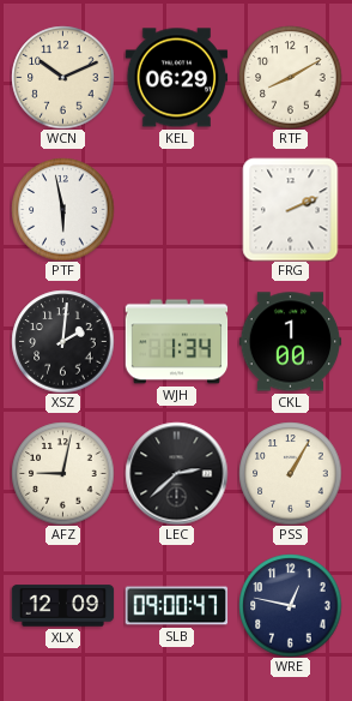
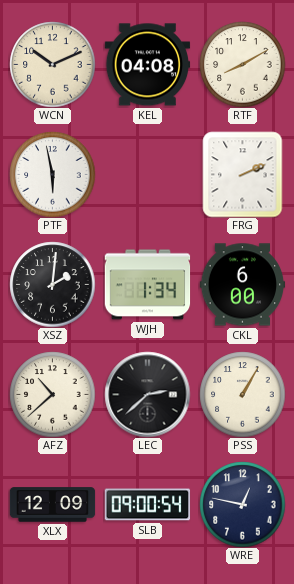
KEL: 06:29 -> 04:08 (147, 65)
CKL: 1:00 -> 6:00 (242, 285)
AFZ: 9:02 -> 10:38 (52, 394)
SLB: 09:00:47 -> 09:00:54 (147, 505)
